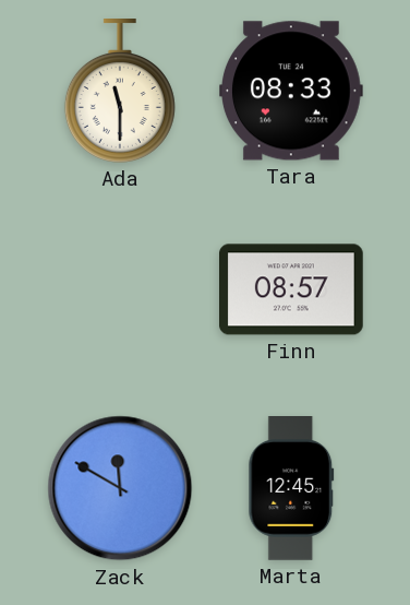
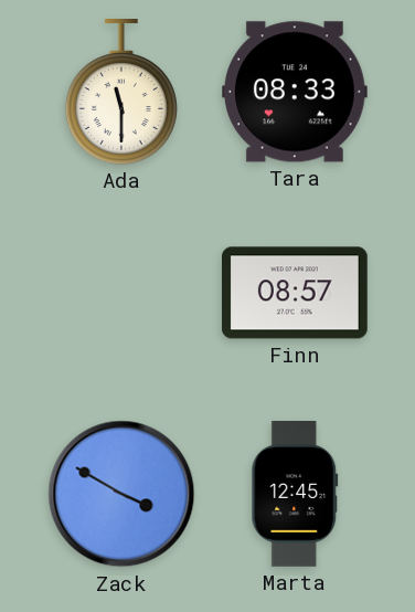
Zack: 11:50 -> 3:50 (121, 494)
